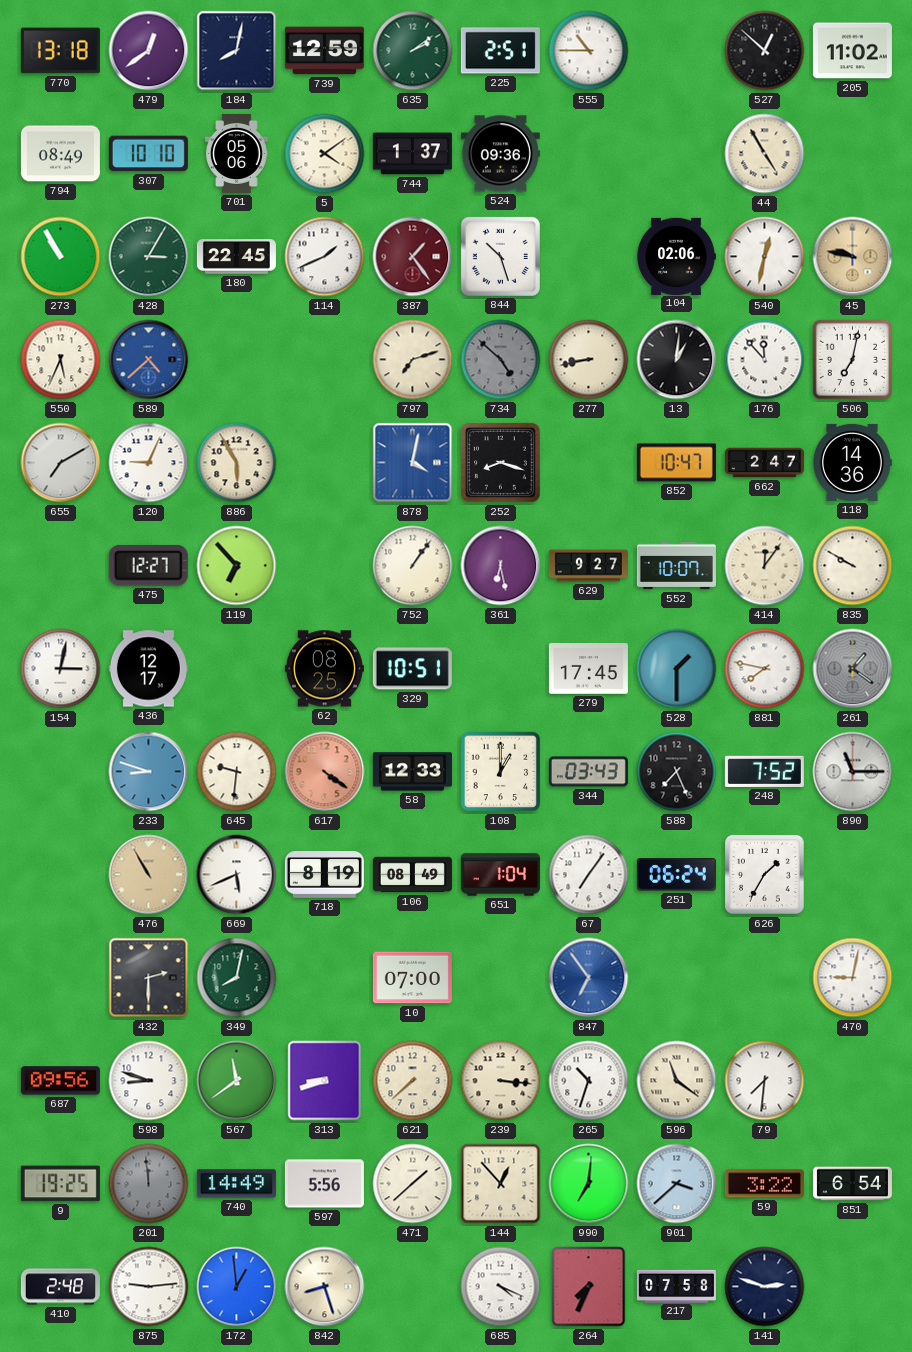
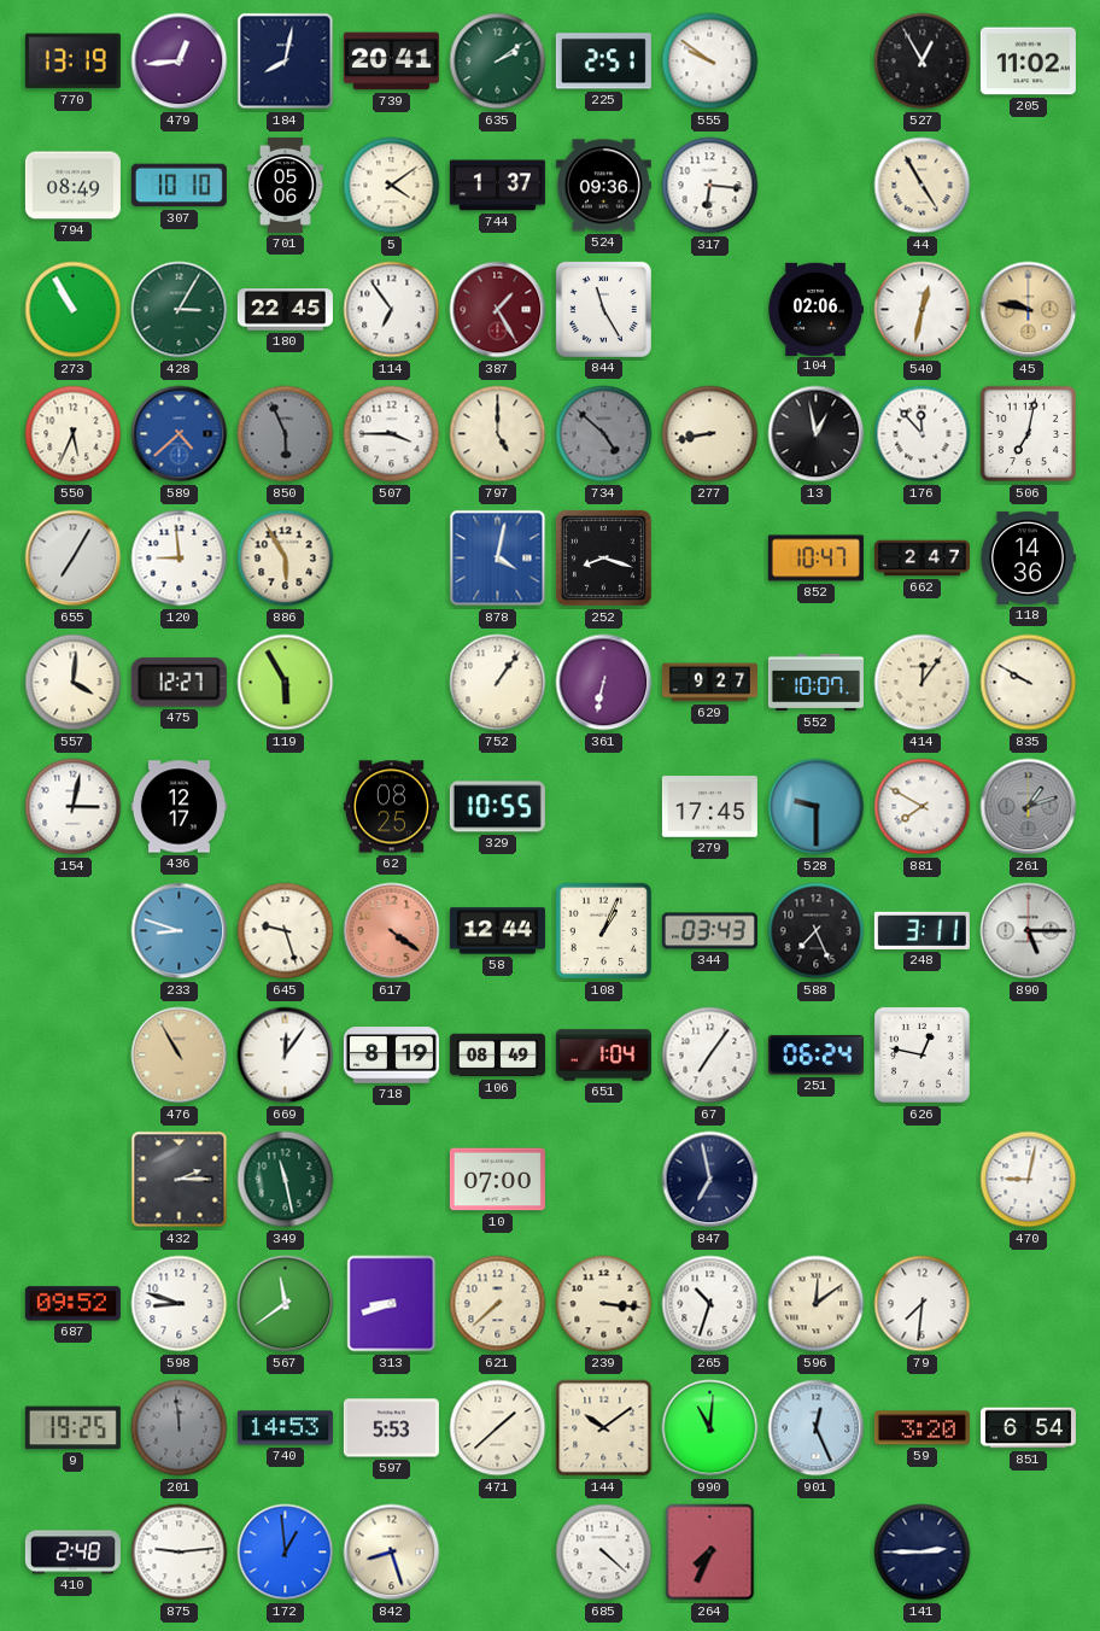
770: 13:18 -> 13:19 (72, 62)
479: 12:39 -> 12:44 (180, 62)
739: 12:59 -> 20:41 (391, 62)
555: 10:45 -> 9:51 (710, 62)
527: 12:52 -> 12:55 (923, 62)
317: none -> 6:16 (710, 186)
114: 1:41 -> 6:54 (392, 310)
387: 1:24 -> 1:25 (498, 310)
844: 10:27 -> 11:25 (603, 309)
850: none -> 5:56 (286, 434)
507: none -> 3:45 (392, 434)
797: 7:12 -> 5:00 (498, 434)
13: 1:01 -> 12:58 (817, 434)
655: 7:10 -> 7:05 (74, 559)
120: 9:04 -> 8:59 (180, 559)
557: none -> 4:01 (74, 683)
119: 6:53 -> 5:55 (286, 683)
361: 6:28 -> 6:32 (604, 683)
329: 10:51 -> 10:55 (497, 807)
528: 1:30 -> 9:30 (817, 807)
881: 7:47 -> 7:50 (923, 807)
261: 1:21 -> 1:12 (1029, 807)
645: 9:31 -> 9:27 (286, 931)
58: 12:33 -> 12:44 (497, 931)
108: 1:00 -> 1:04 (604, 931)
248: 7:52 -> 3:11 (921, 930)
890: 11:15 -> 5:15 (1029, 931)
669: 5:41 -> 12:06 (286, 1056)
626: 1:35 -> 12:47 (921, 1054)
432: 2:30 -> 2:15 (180, 1180)
349: 8:02 -> 11:28 (286, 1180)
847: 6:54 -> 6:58 (710, 1180)
847 dial: blue -> navy (710, 1180)
687: 09:56 -> 09:52 (72, 1304)
596: 11:21 -> 12:09 (817, 1304)
740: 14:49 -> 14:53 (285, 1428)
597: 5:56 -> 5:53 (391, 1428)
144: 12:53 -> 10:09 (604, 1428)
990: 7:01 -> 11:01 (710, 1428)
901: 3:38 -> 12:26 (817, 1428)
59: 3:22 -> 3:20 (921, 1428)
685: 4:19 -> 4:22 (604, 1553)
217: 07:58 -> none (676, 1286)
141: 2:48 -> 2:45 (923, 1553)
